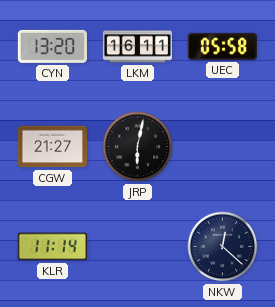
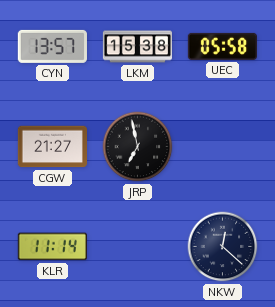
CYN: 13:20 -> 13:57 (52, 46)
LKM: 16:11 -> 15:38 (138, 47)
JRP: 6:02 -> 6:58 (138, 147)
